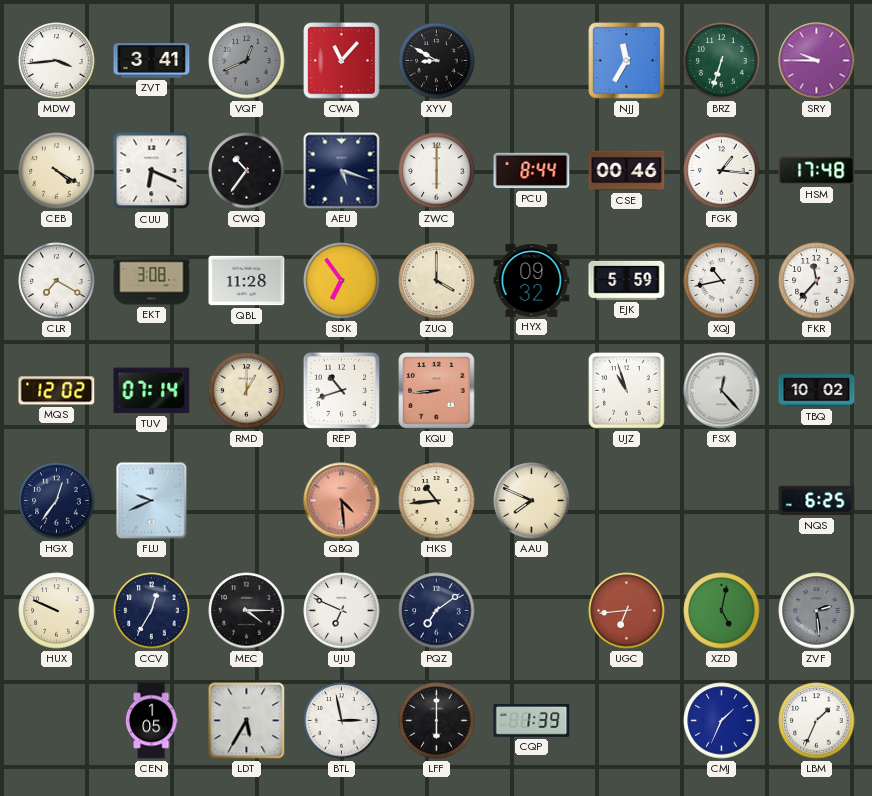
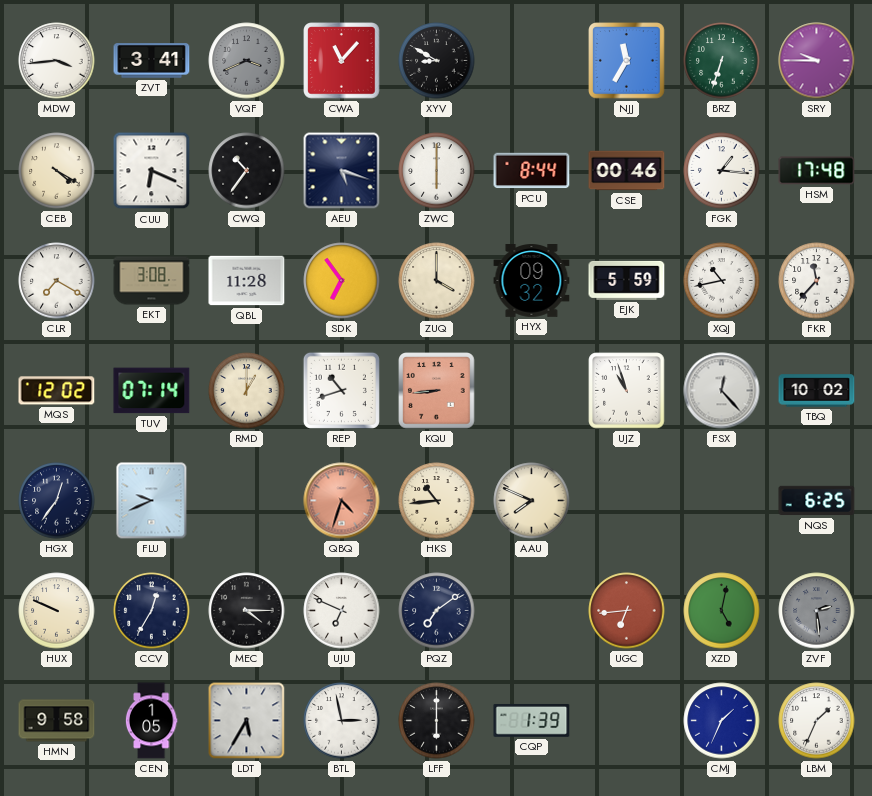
VQF: 12:41 -> 3:41 (247, 61)
QBQ: 4:29 -> 4:33 (342, 501)
HMN: none -> 9:58 (57, 721)
